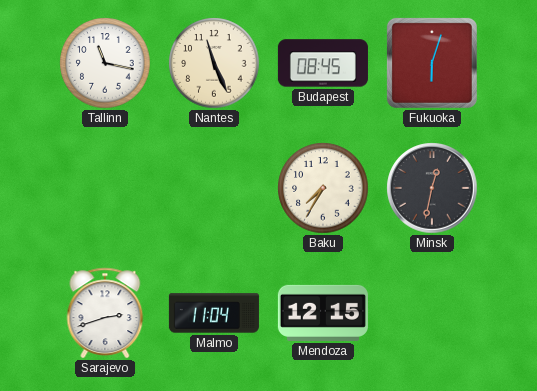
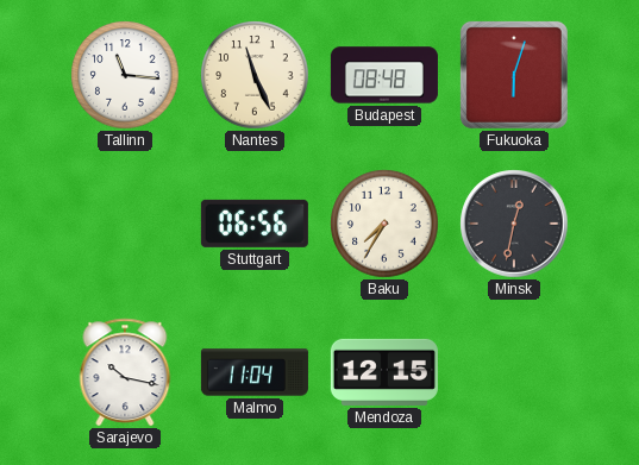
Tallinn: 11:17 -> 11:16 (125, 75)
Budapest: 08:45 -> 08:48 (384, 75)
Stuttgart: none -> 06:56 (255, 224)
Sarajevo: 2:42 -> 10:17 (125, 372)
